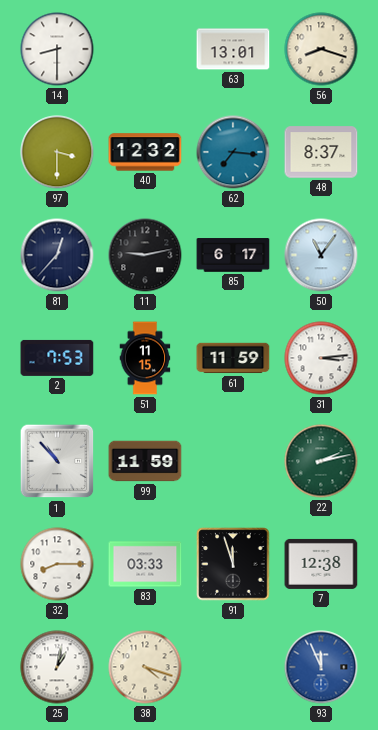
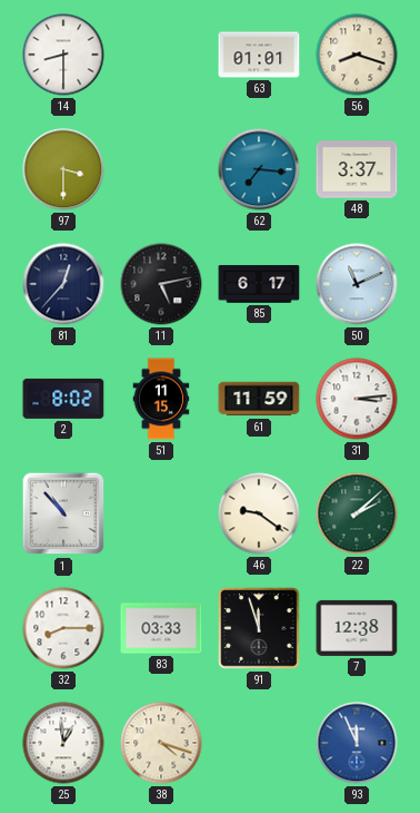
63: 13:01 -> 01:01 (259, 55)
40: 12:32 -> none (145, 152)
48: 8:37 -> 3:37 (357, 169)
11: 9:13 -> 5:13 (161, 284)
50: 11:06 -> 11:11 (357, 284)
2: 7:53 -> 8:02 (63, 399)
99: 11:59 -> none (145, 461)
46: none -> 9:21 (259, 513)
22: 2:13 -> 2:08 (357, 513)
25: 1:02 -> 12:59 (63, 743)
